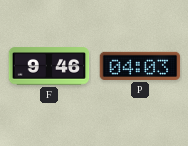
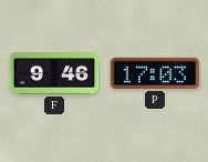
P: 04:03 -> 17:03 (155, 73)
